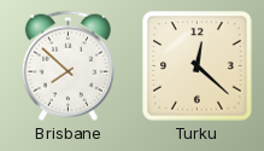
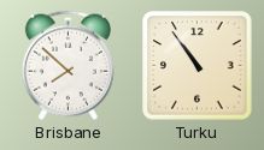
Turku: 12:22 -> 10:54 (198, 66)
